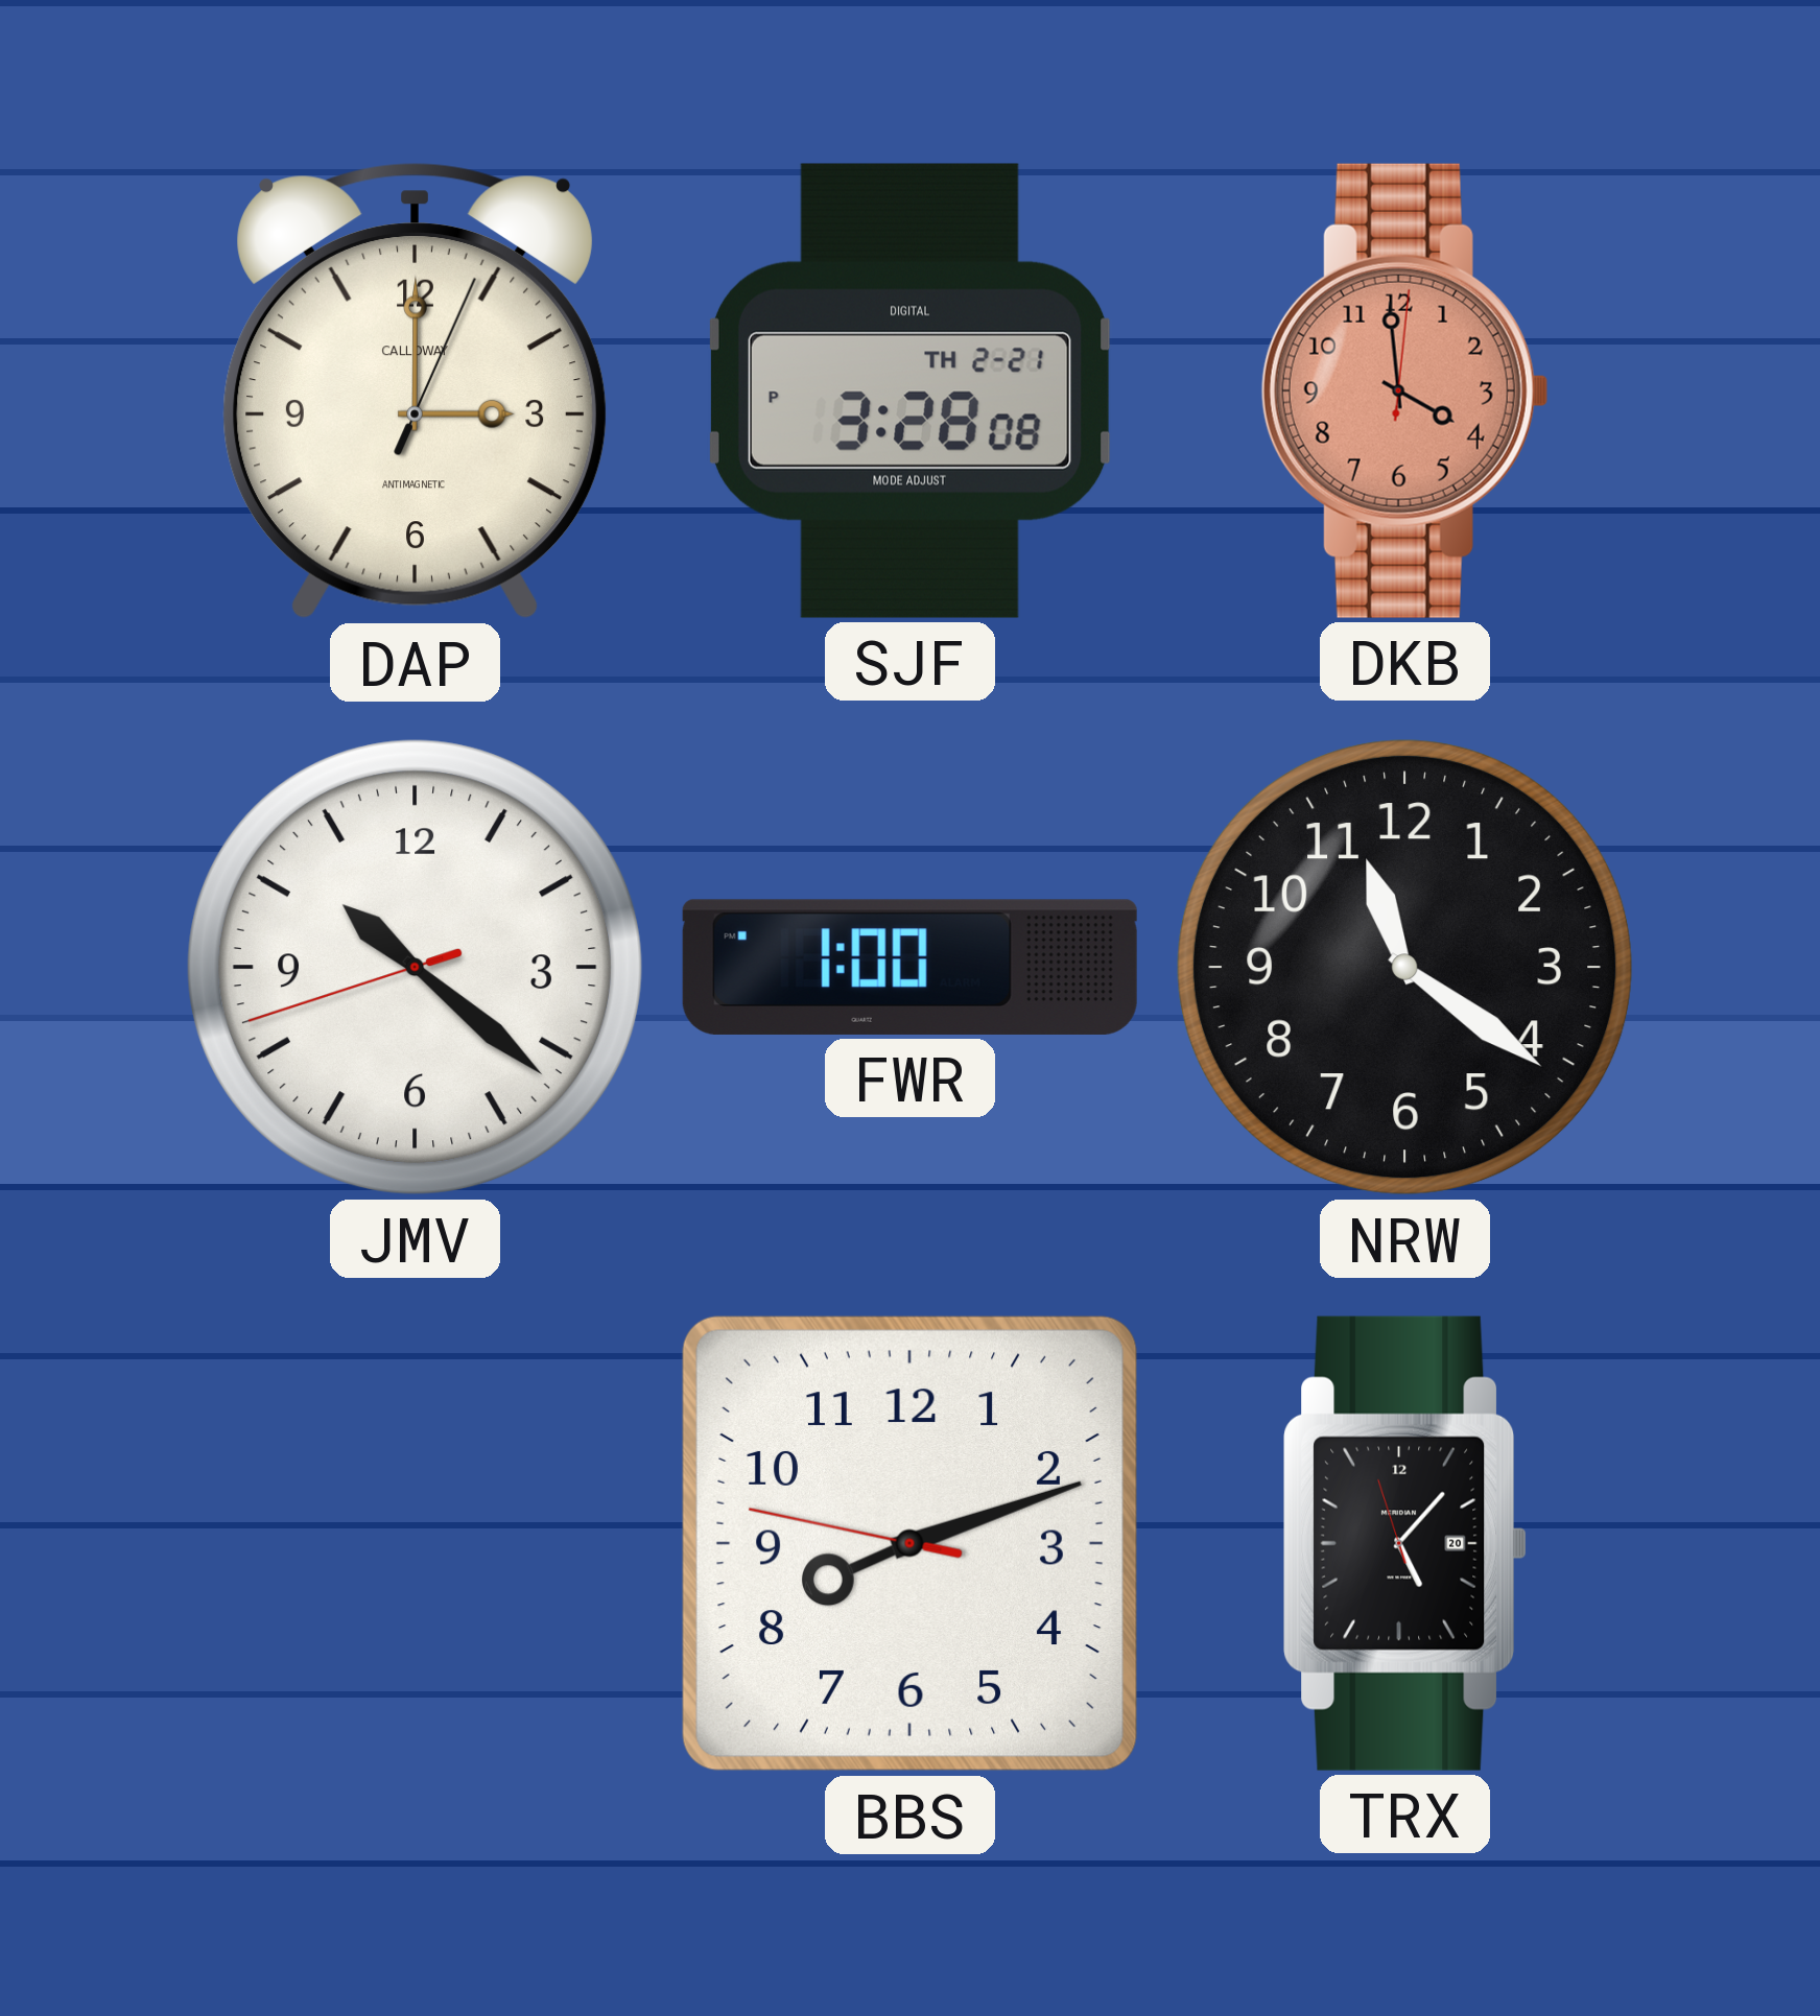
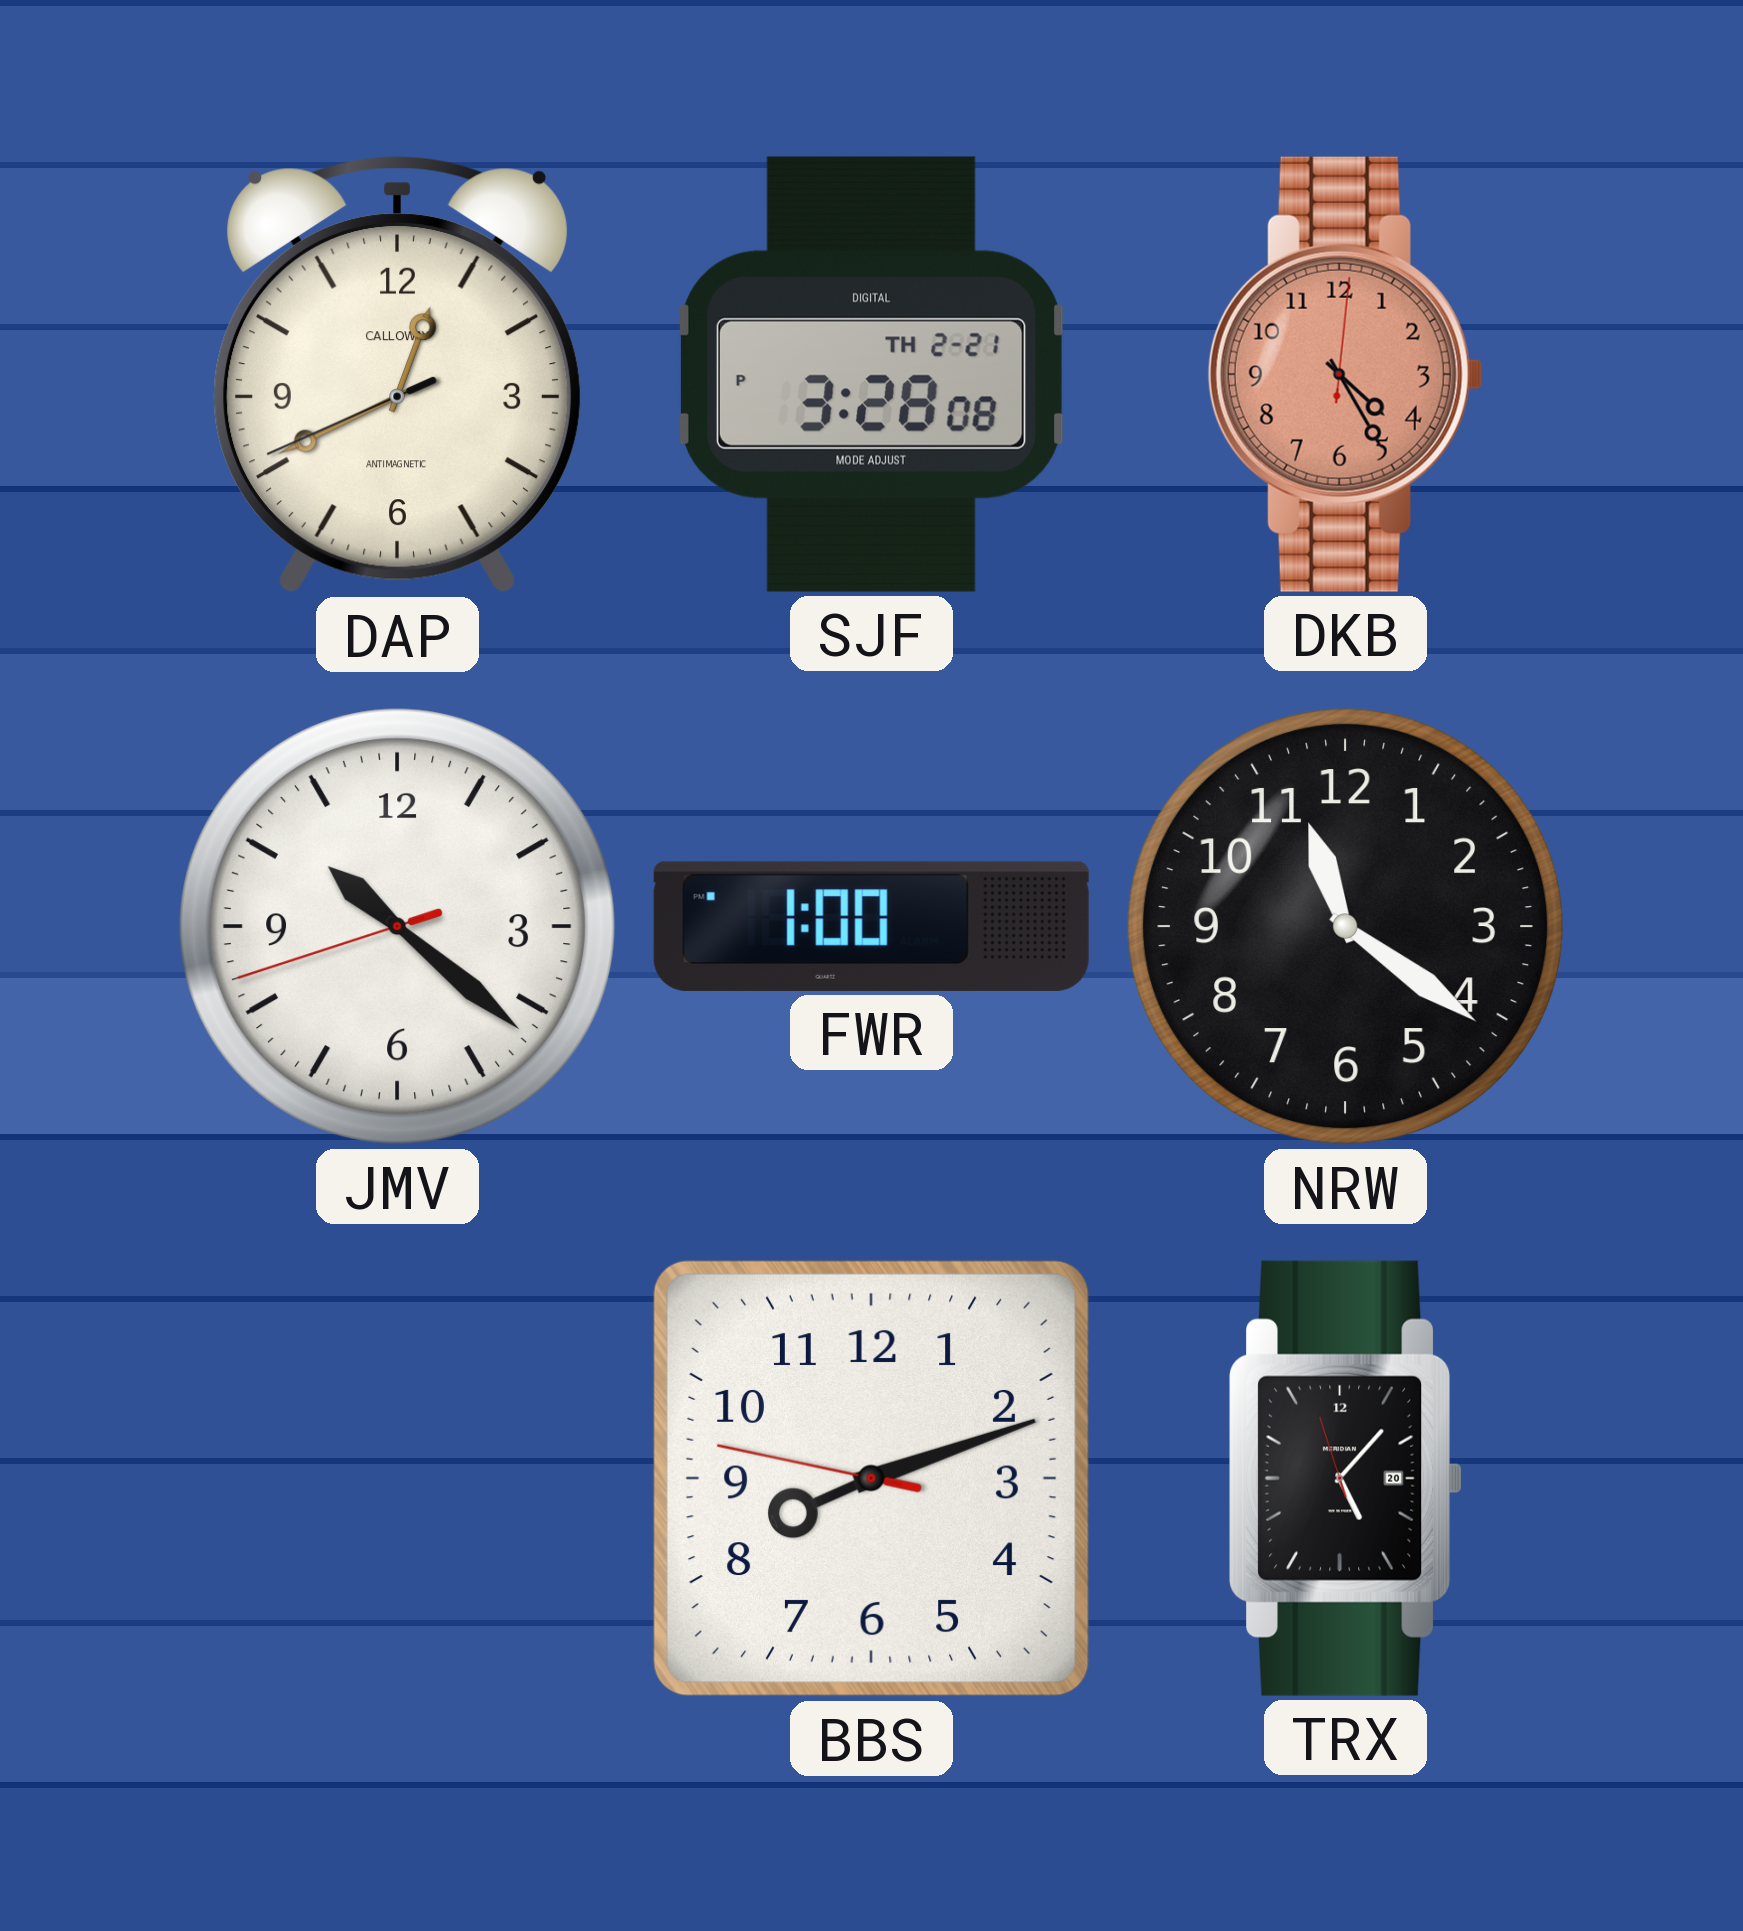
DAP: 3:00 -> 12:40 (397, 375)
DKB: 3:59 -> 4:25 (1345, 374)
